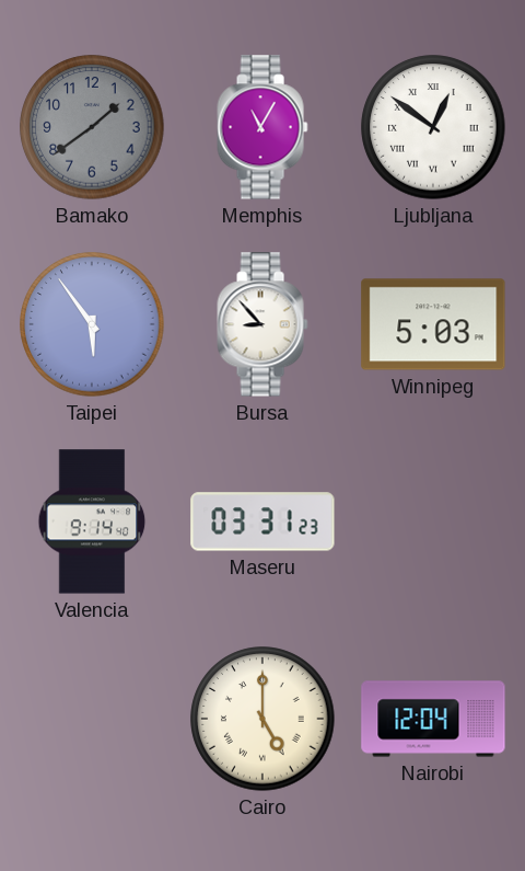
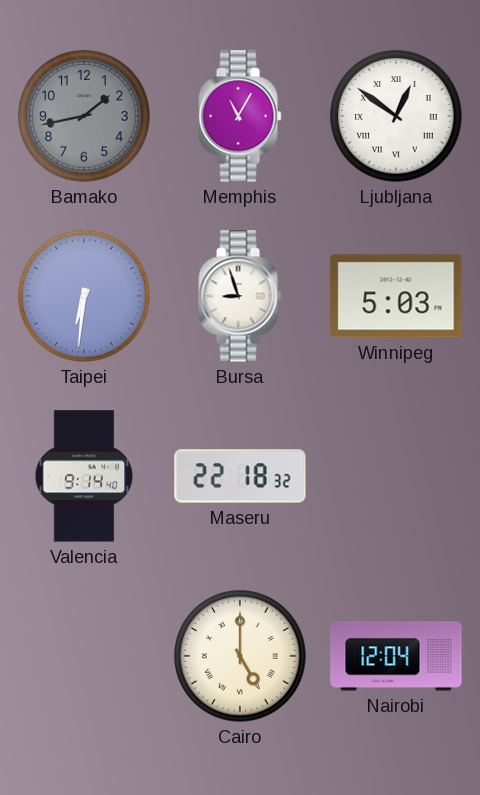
Bamako: 1:39 -> 1:43 (84, 116)
Taipei: 5:54 -> 6:31 (84, 296)
Bursa: 8:53 -> 8:57 (240, 296)
Maseru: 03:31 -> 22:18 (240, 476)
